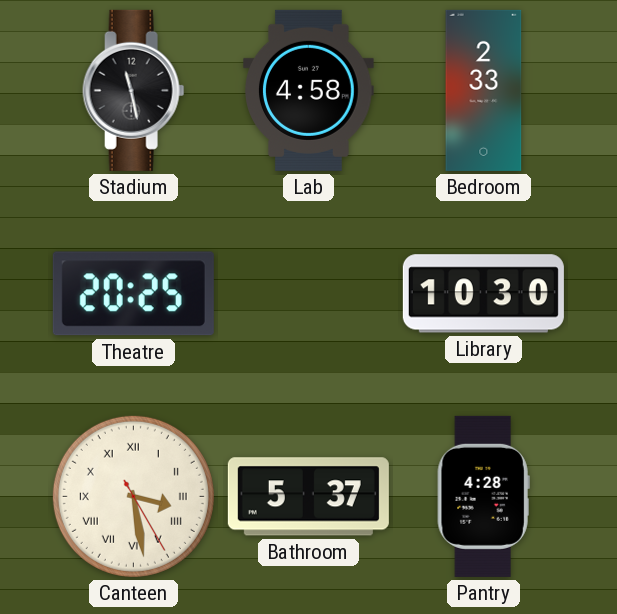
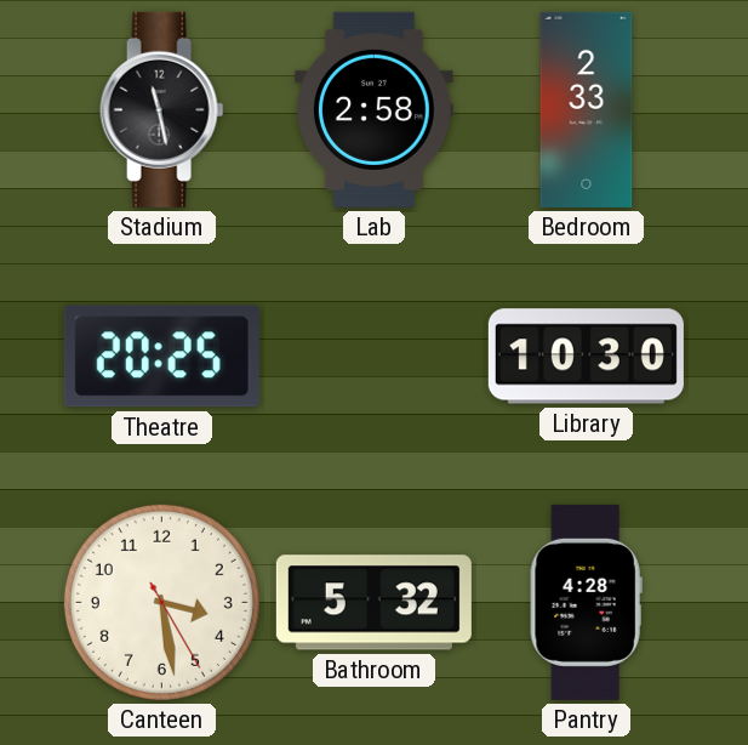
Lab: 4:58 -> 2:58 (375, 109)
Canteen numerals: Roman -> Arabic (161, 602)
Bathroom: 5:37 -> 5:32 (373, 603)
